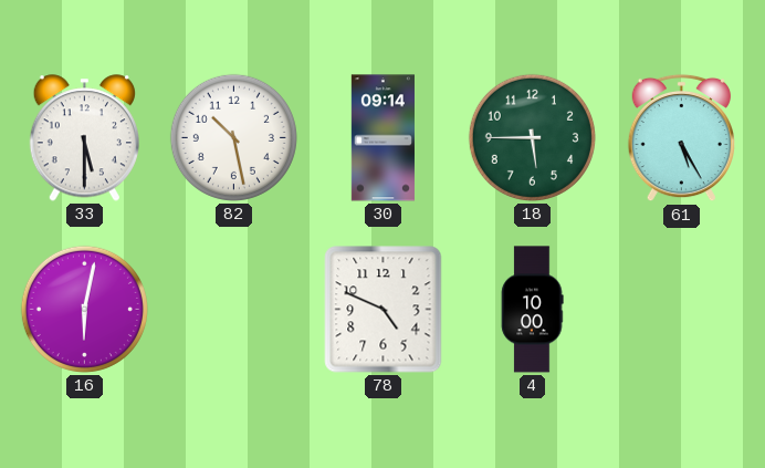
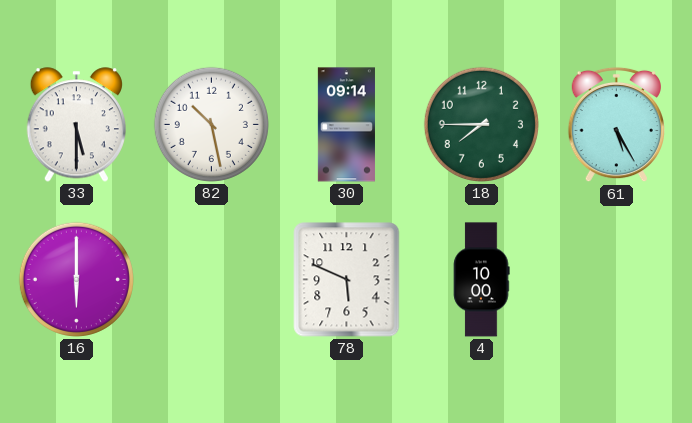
18: 5:45 -> 7:45 (481, 124)
16: 6:02 -> 6:00 (76, 279)
78: 4:49 -> 5:49 (347, 280)
